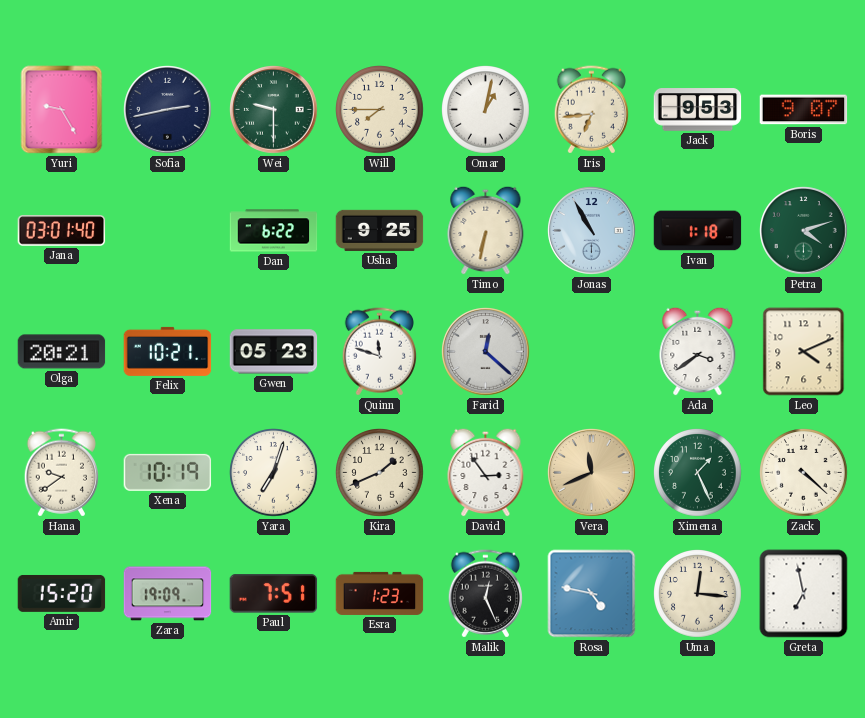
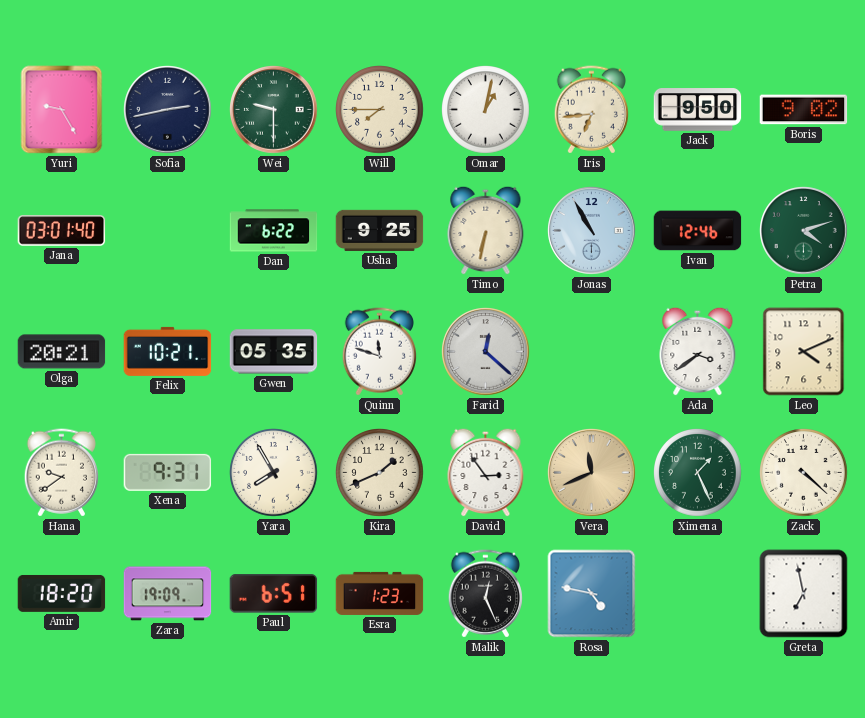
Jack: 9:53 -> 9:50 (698, 110)
Boris: 9:07 -> 9:02 (804, 110)
Ivan: 1:18 -> 12:46 (698, 231)
Gwen: 05:23 -> 05:35 (274, 352)
Xena: 10:19 -> 9:31 (168, 472)
Yara: 7:03 -> 7:55 (274, 473)
Amir: 15:20 -> 18:20 (62, 593)
Paul: 7:51 -> 6:51 (274, 594)
Uma: 12:16 -> none (698, 594)
